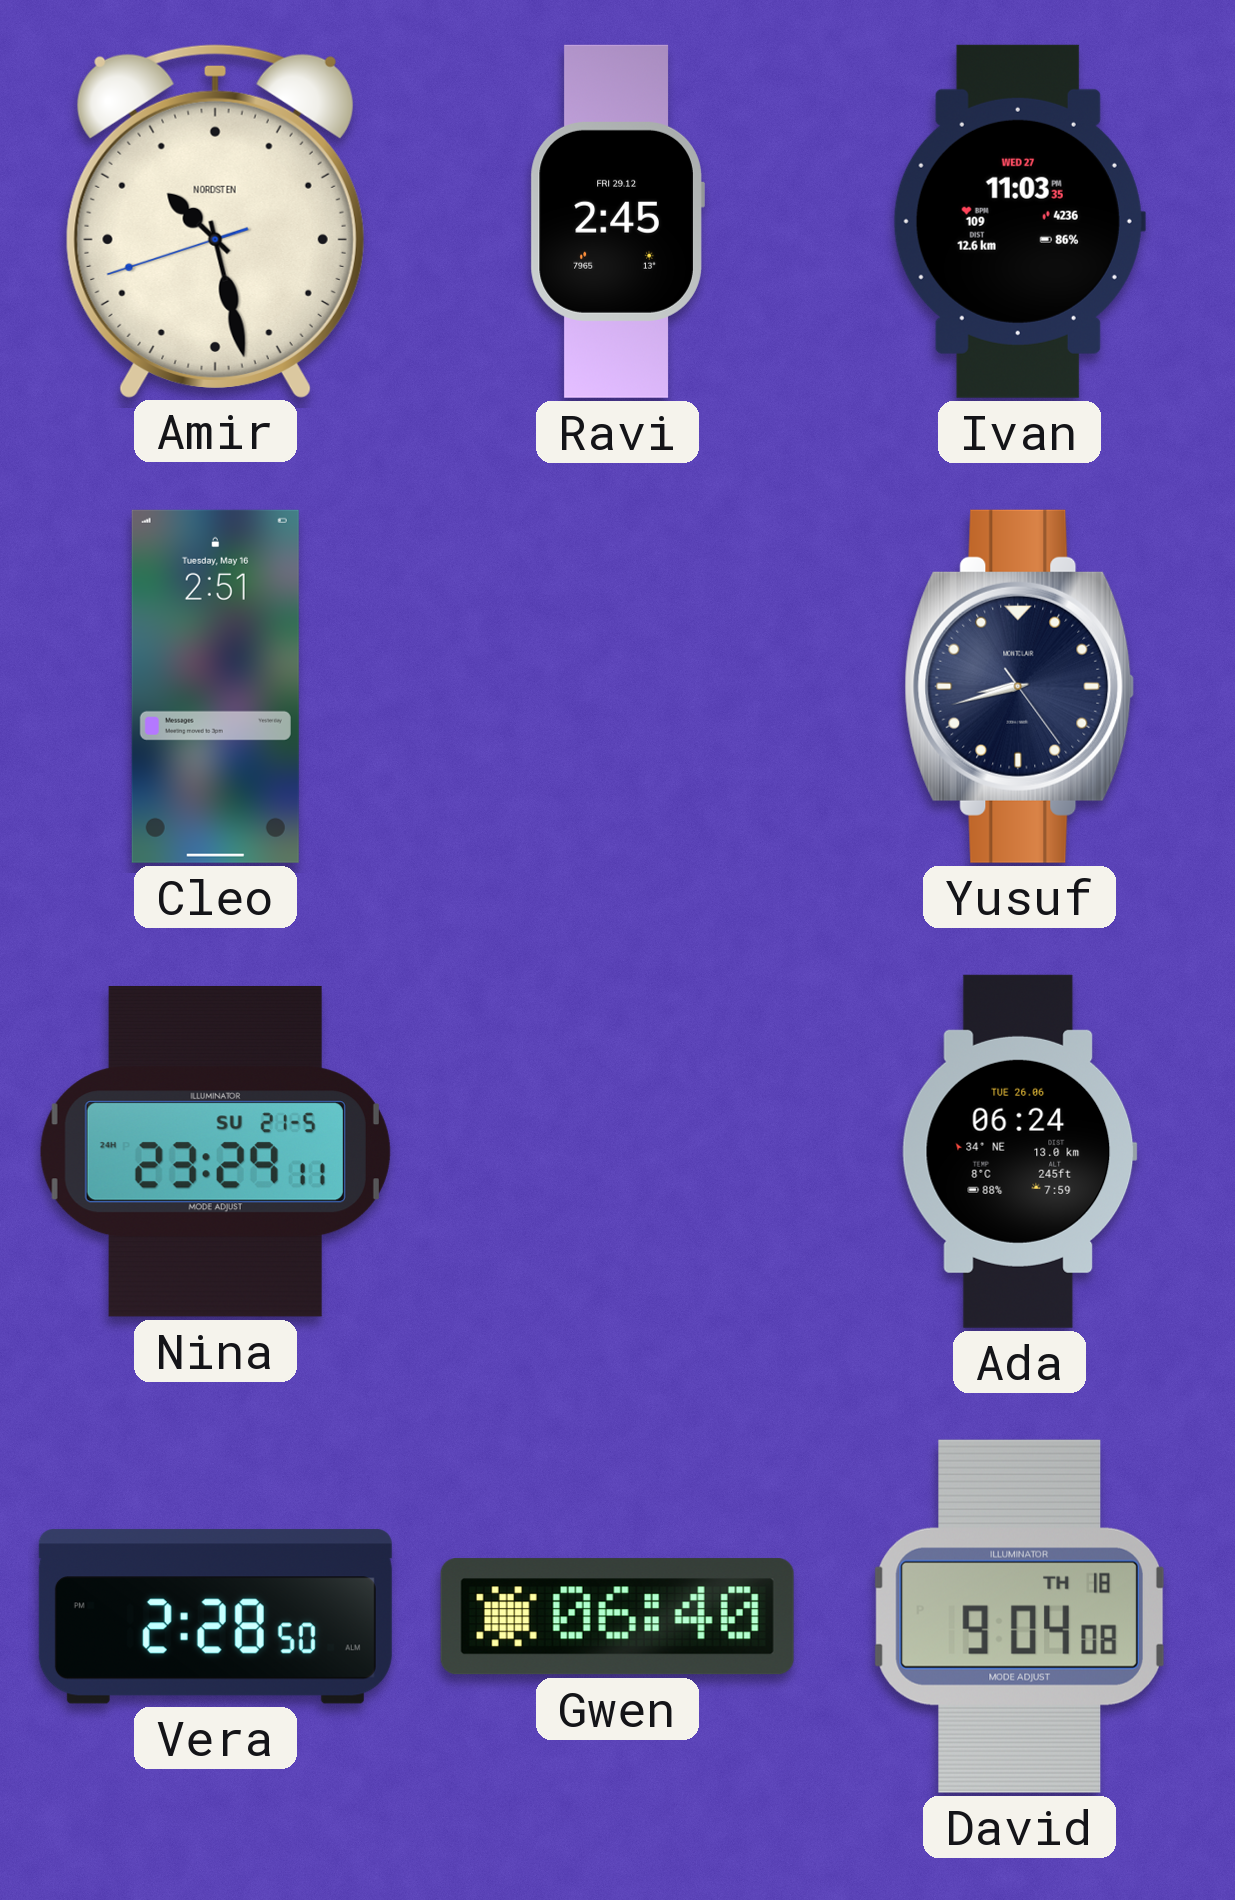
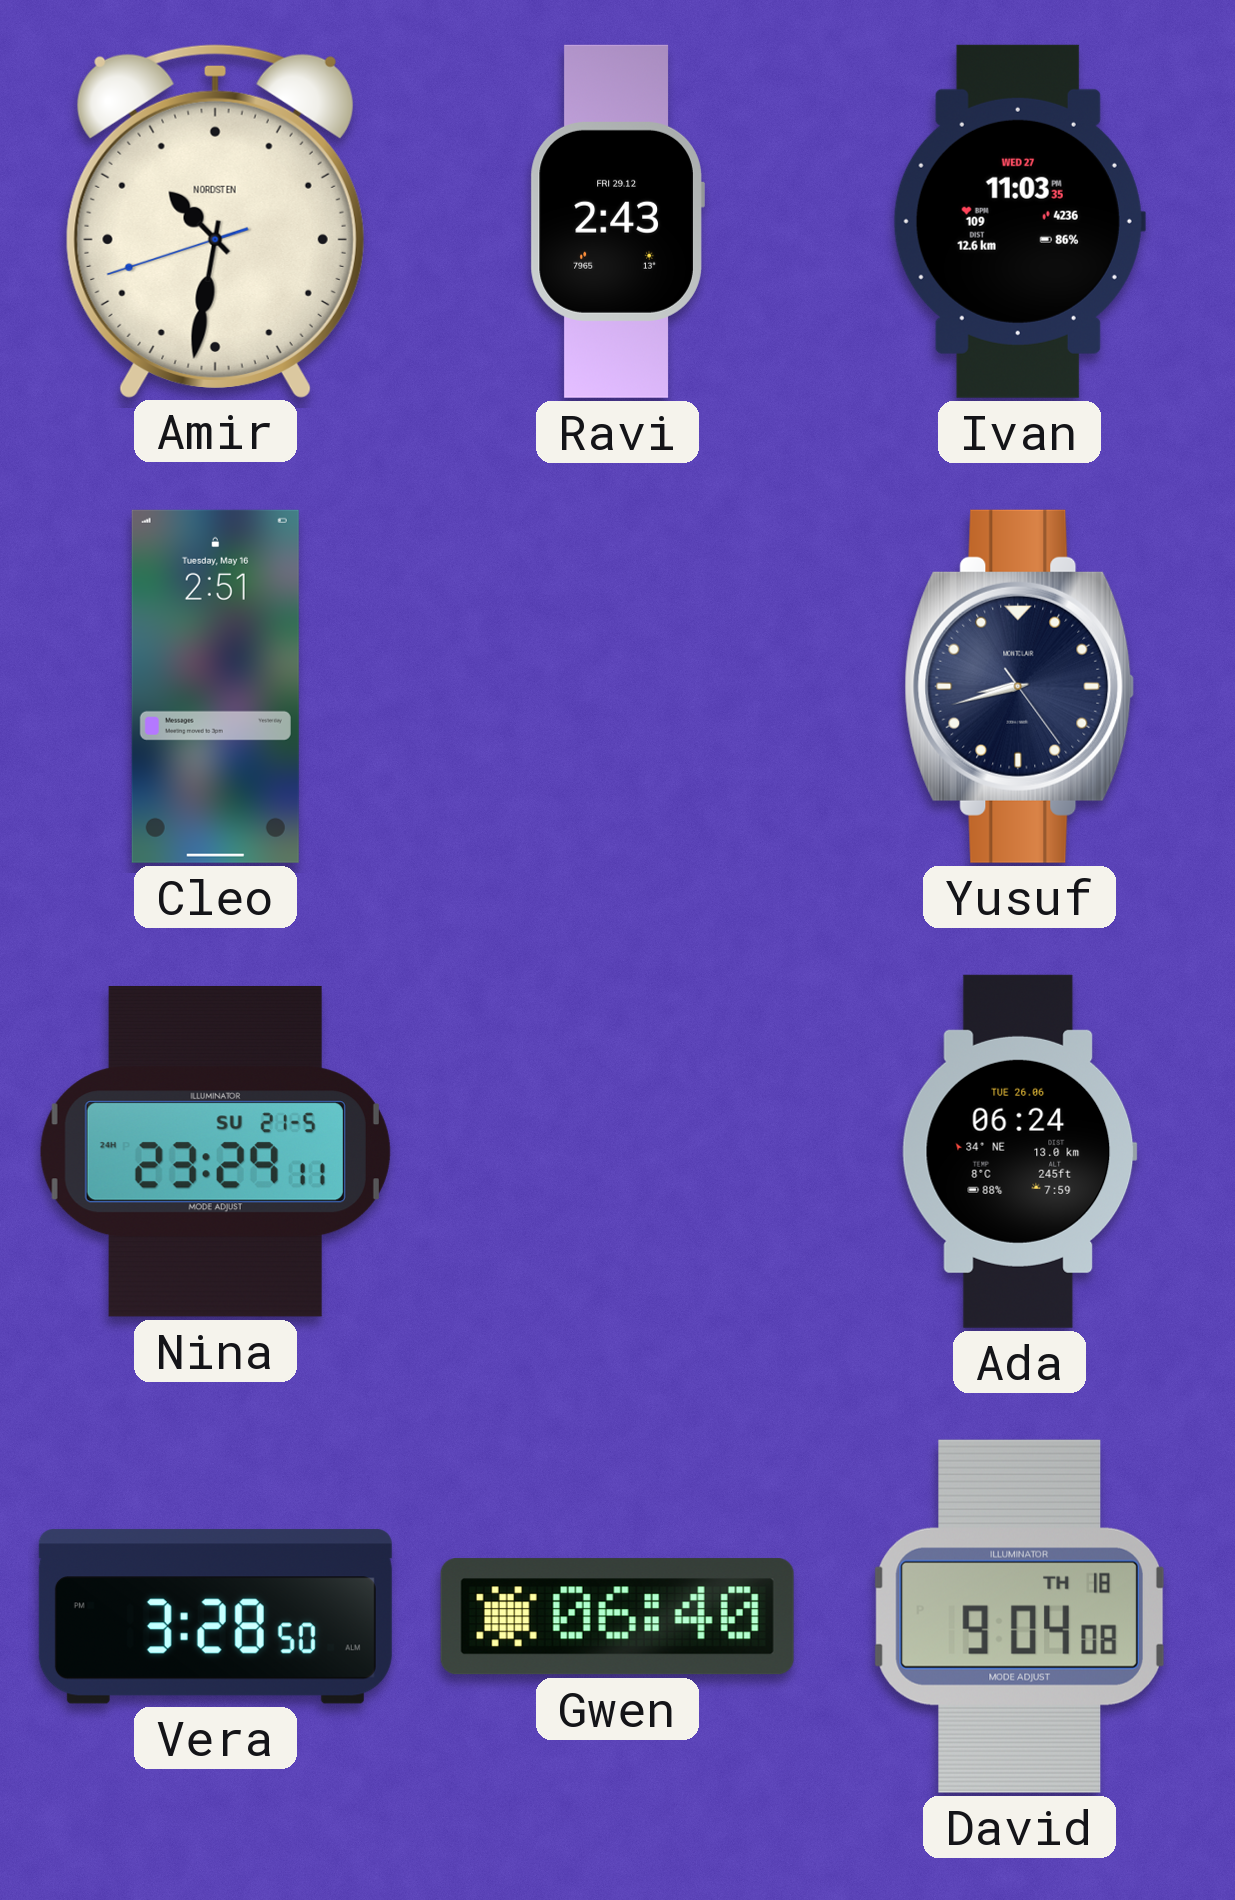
Amir: 10:27 -> 10:31 (215, 221)
Ravi: 2:45 -> 2:43 (617, 221)
Vera: 2:28 -> 3:28 (215, 1617)
